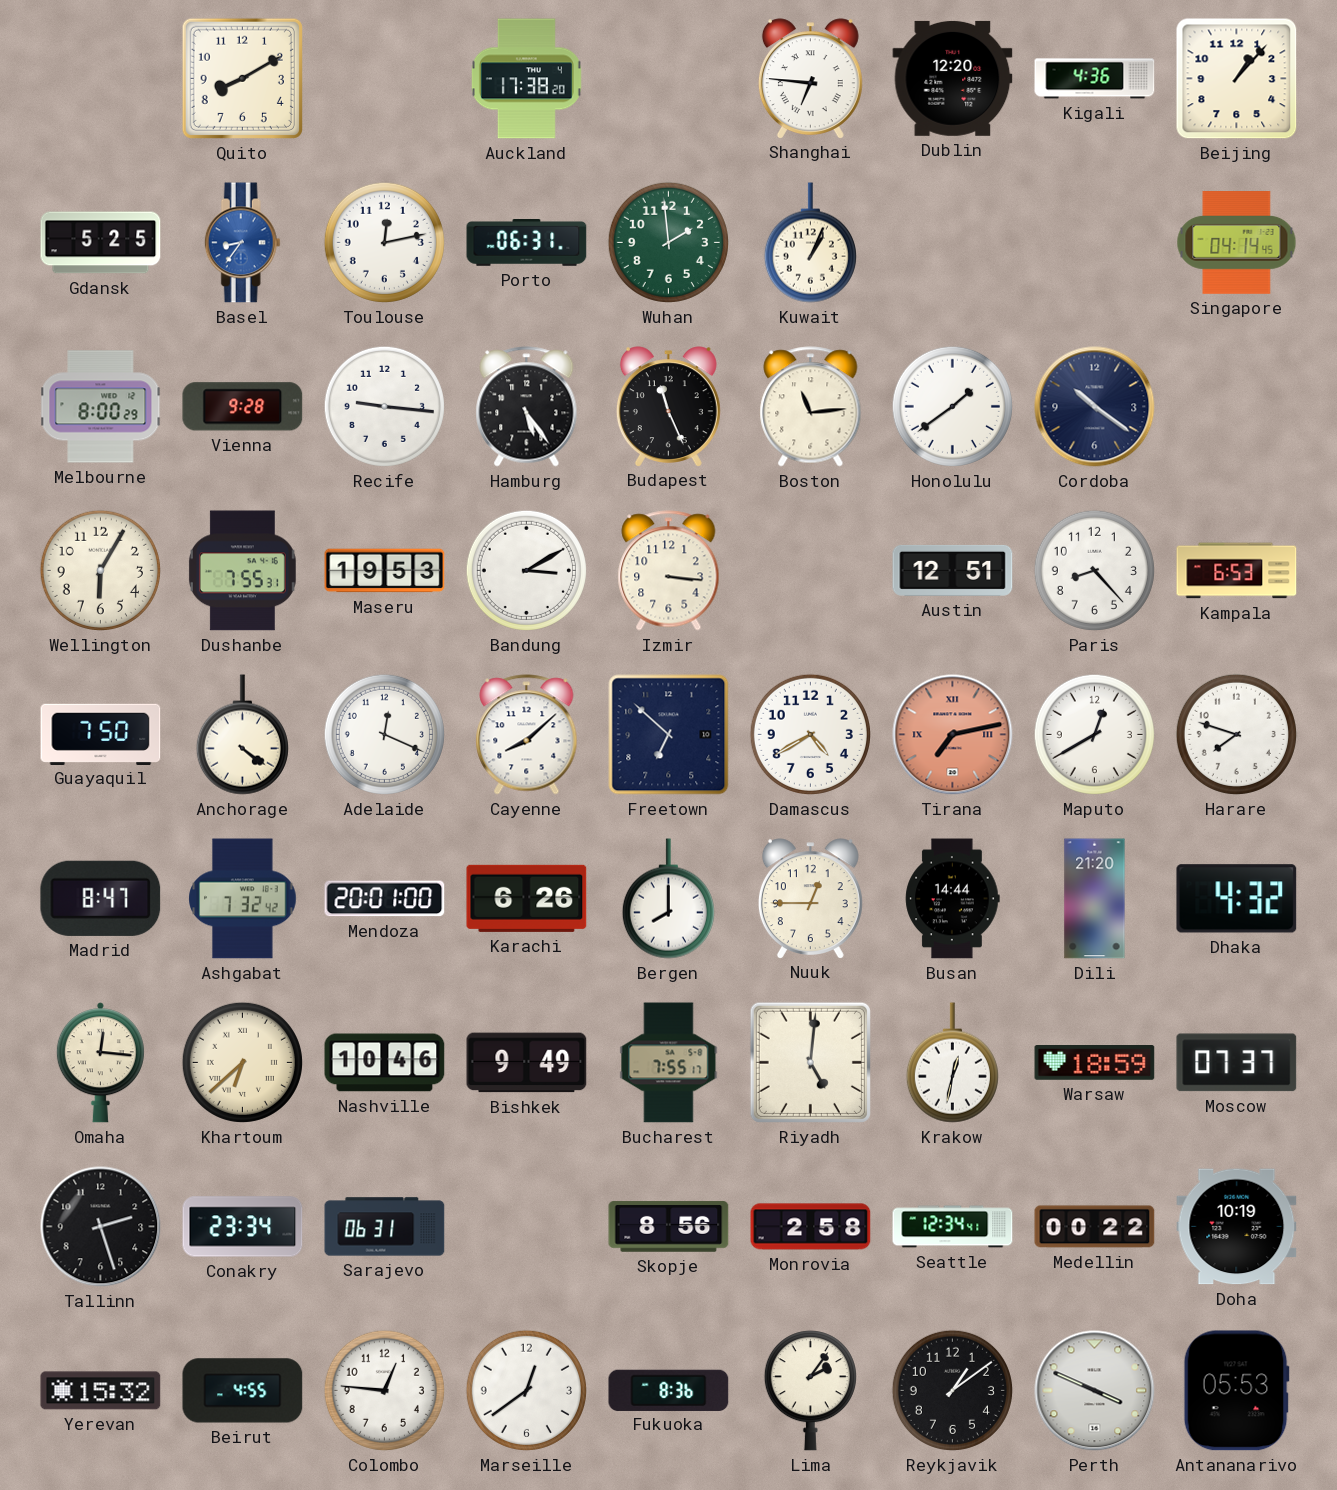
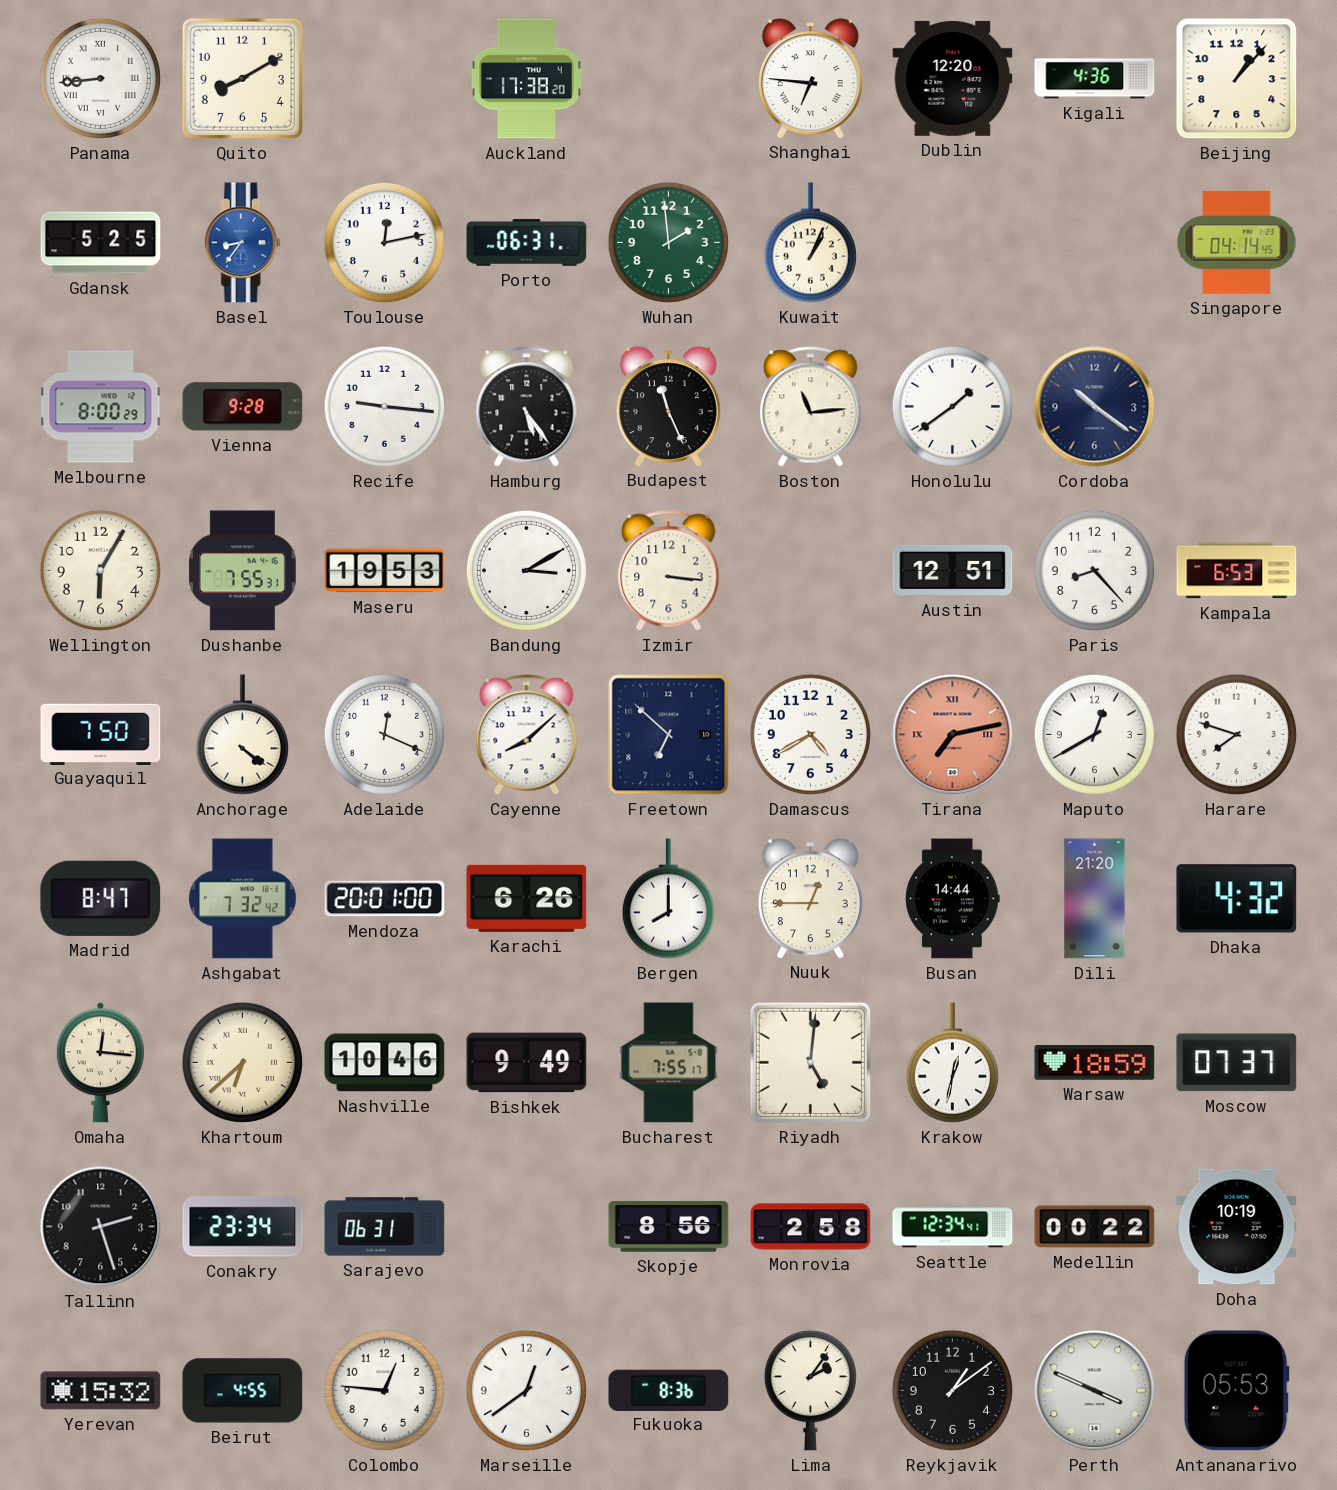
Panama: none -> 8:44 (100, 78)
